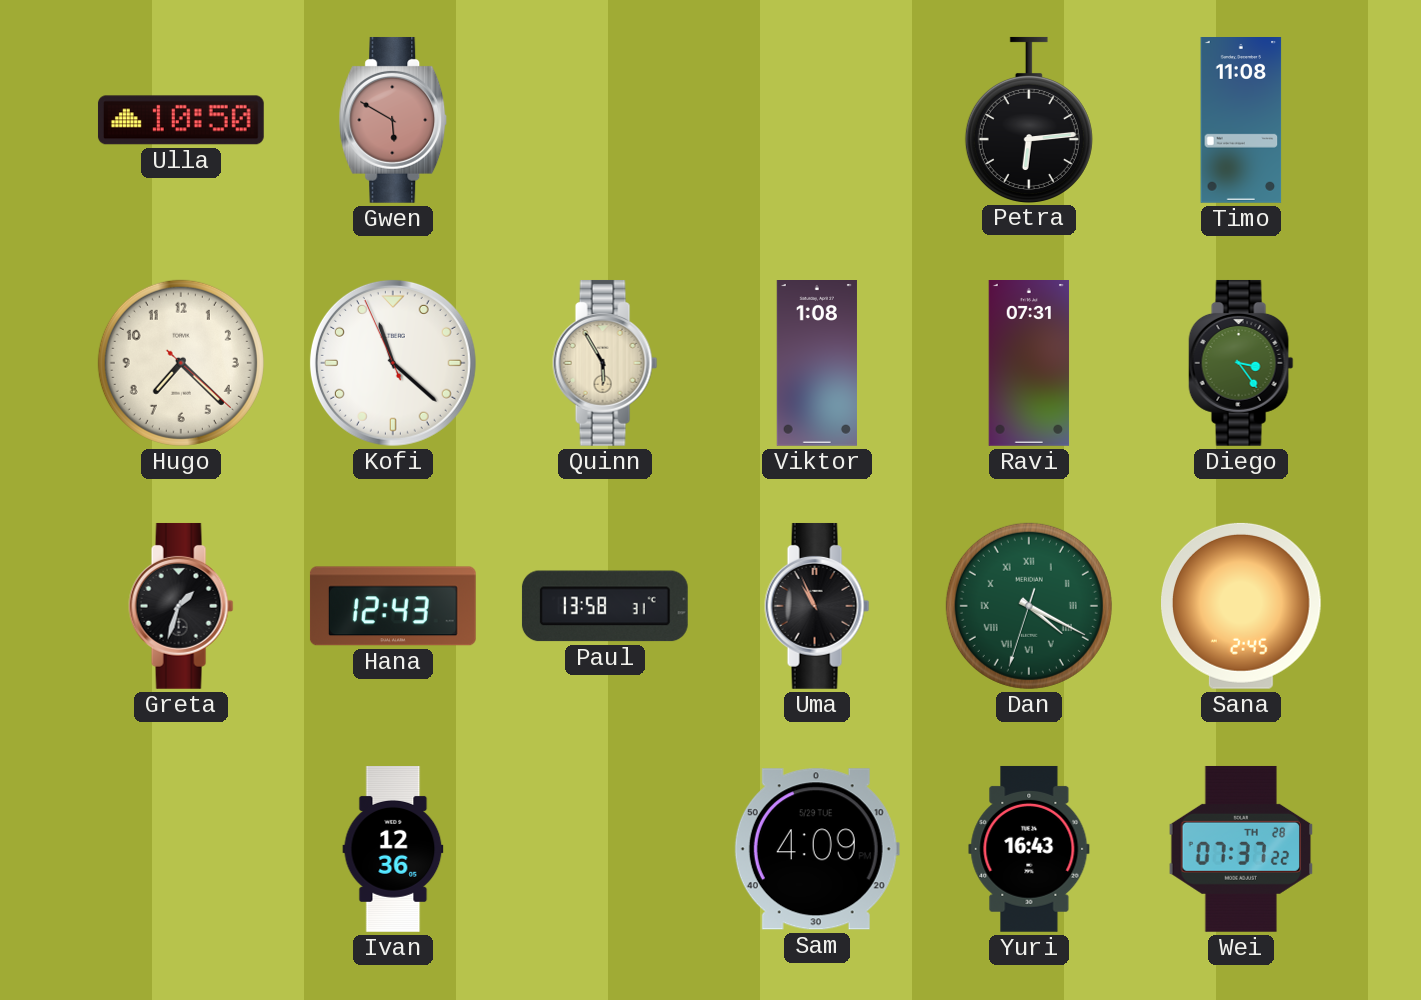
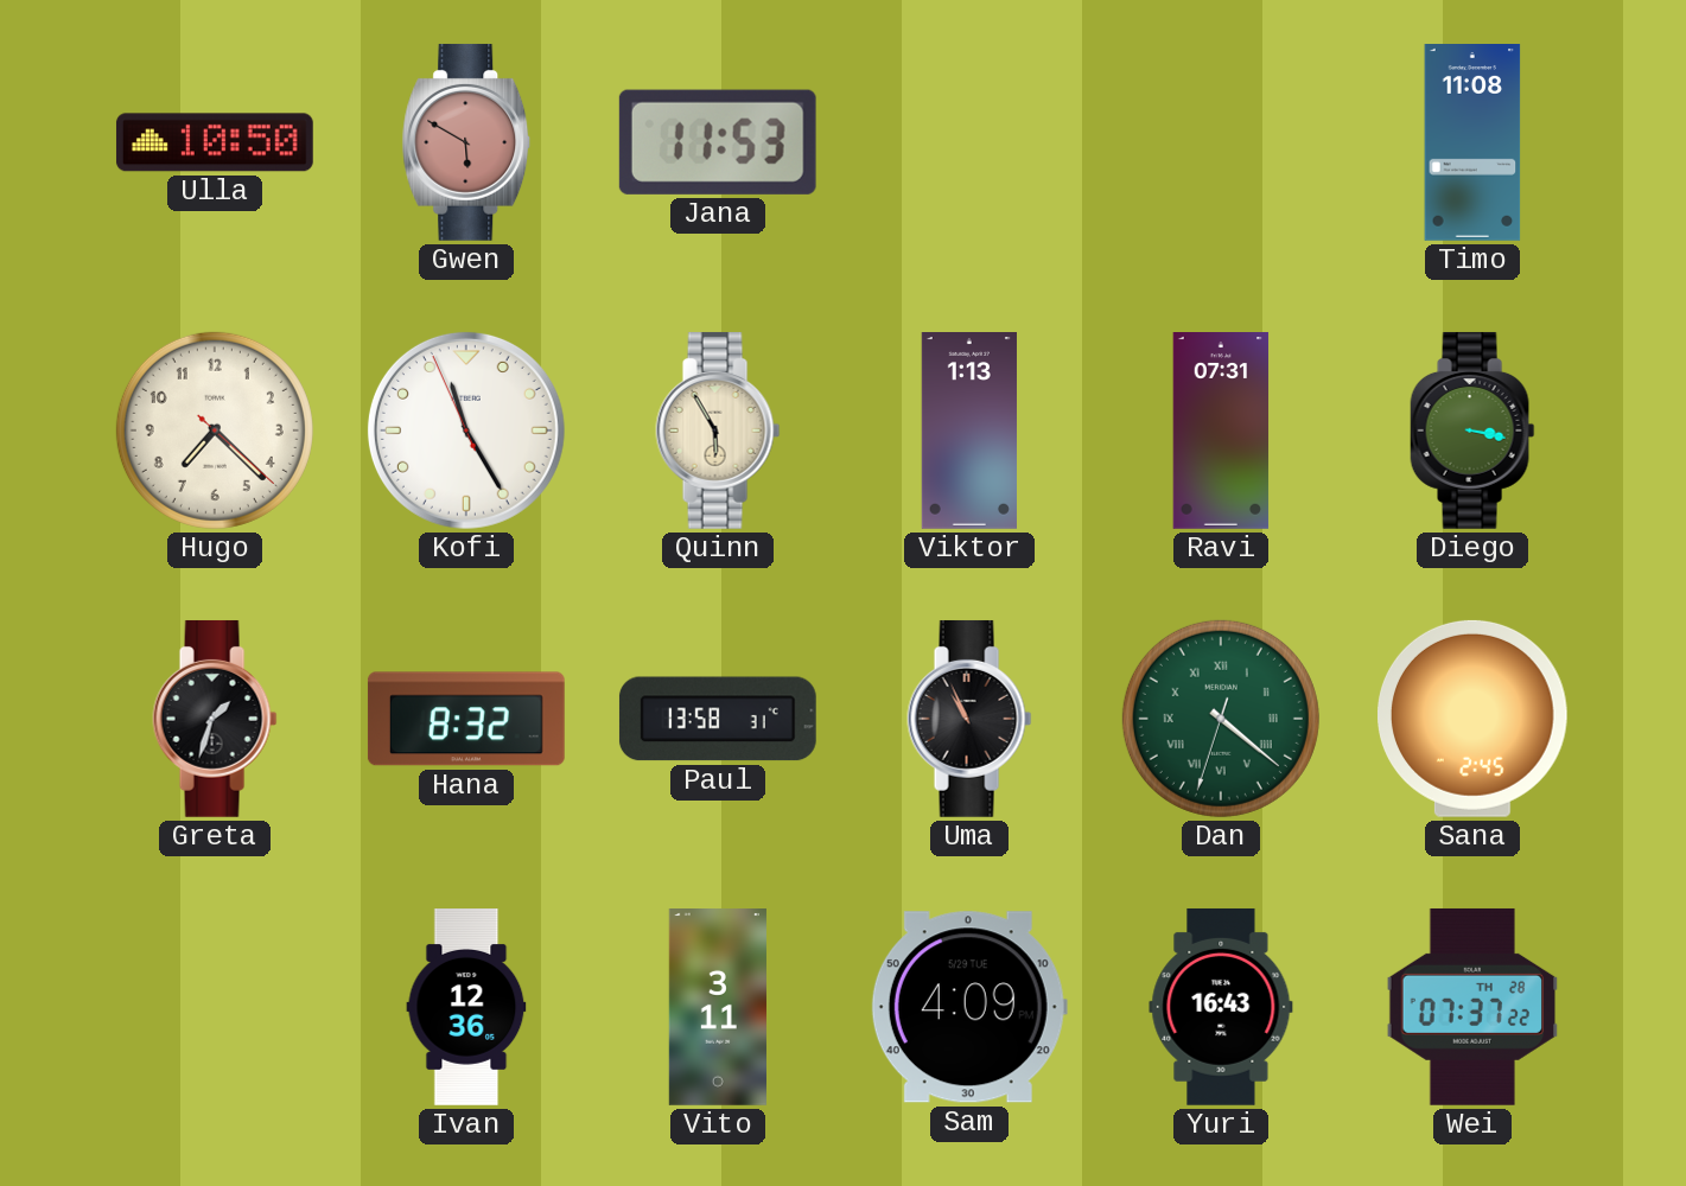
Jana: none -> 11:53 (718, 142)
Petra: 6:14 -> none (1029, 119)
Kofi: 11:21 -> 11:24 (466, 431)
Viktor: 1:08 -> 1:13 (969, 432)
Diego: 3:24 -> 3:17 (1472, 431)
Hana: 12:43 -> 8:32 (466, 719)
Dan: 4:19 -> 4:21 (1221, 719)
Vito: none -> 3:11 (718, 1008)
